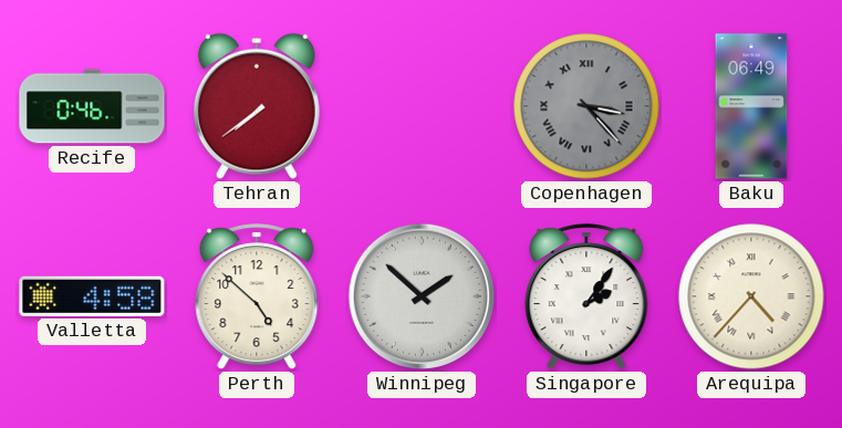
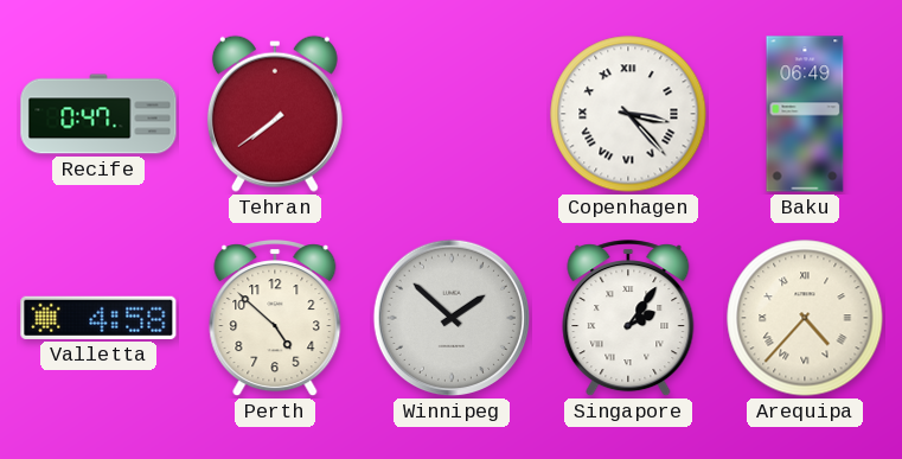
Recife: 0:46 -> 0:47 (98, 114)
Copenhagen dial: grey -> white (628, 114)
